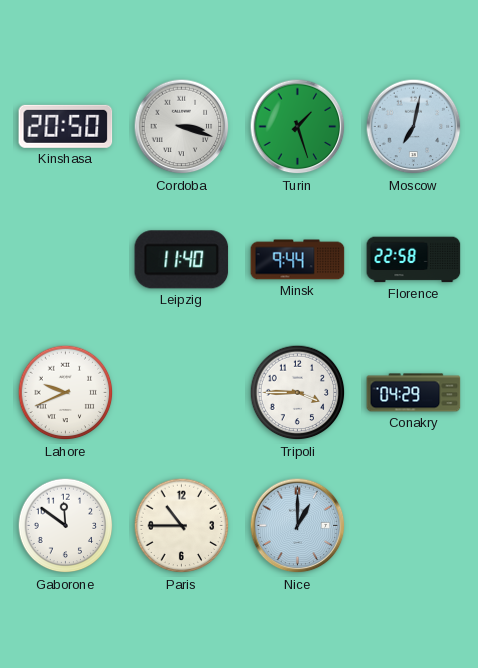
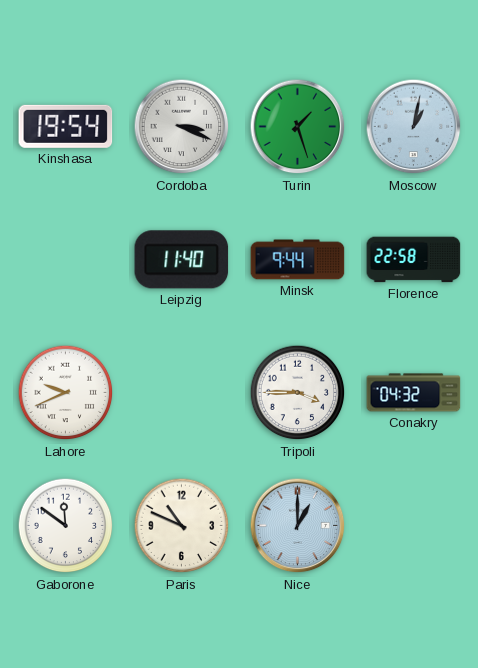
Kinshasa: 20:50 -> 19:54 (66, 126)
Cordoba: 3:18 -> 3:19 (182, 127)
Moscow: 7:02 -> 1:02 (414, 127)
Conakry: 04:29 -> 04:32 (414, 393)
Paris: 10:45 -> 10:49 (182, 526)
